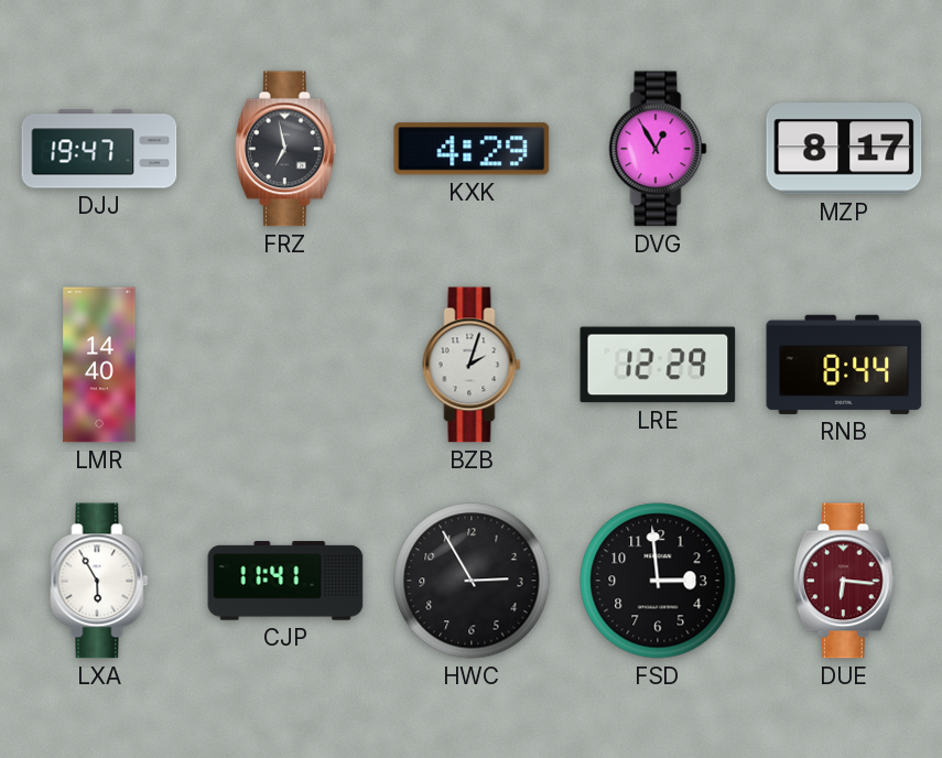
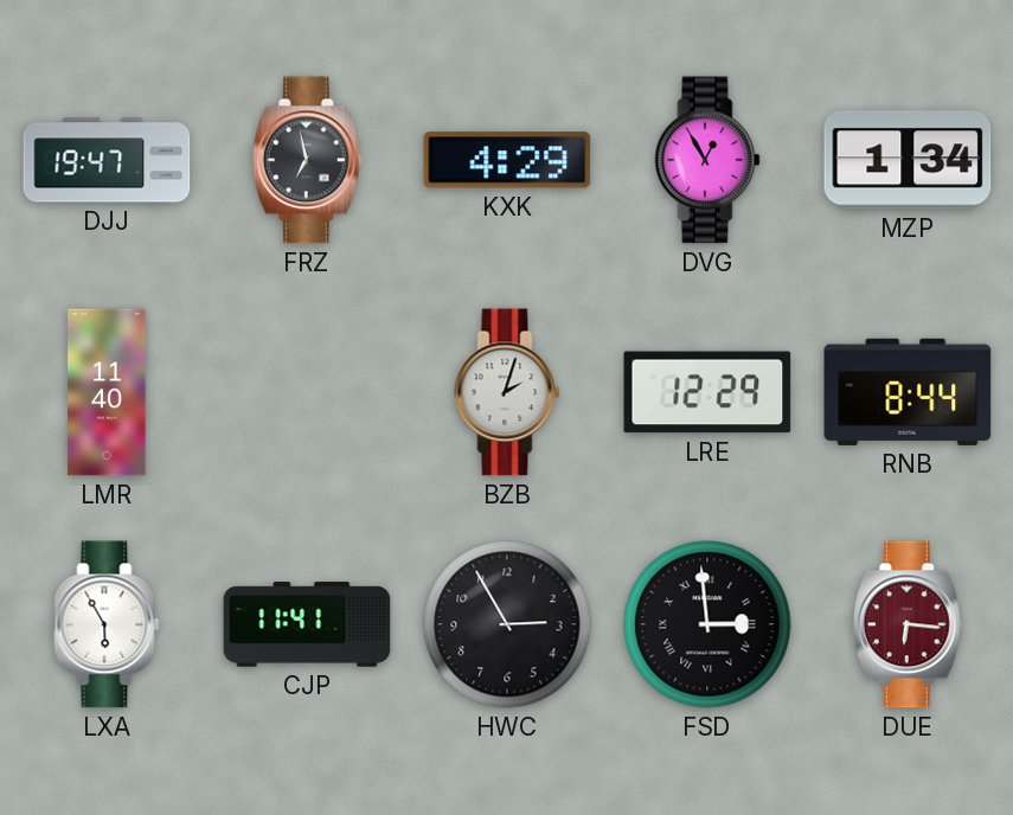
MZP: 8:17 -> 1:34 (908, 160)
LMR: 14:40 -> 11:40 (107, 392)
FSD numerals: Arabic -> Roman (707, 624)
